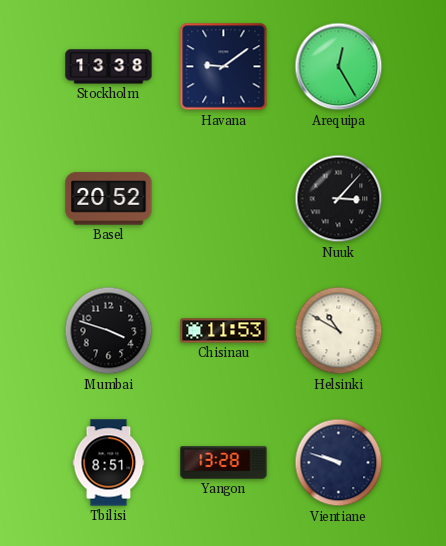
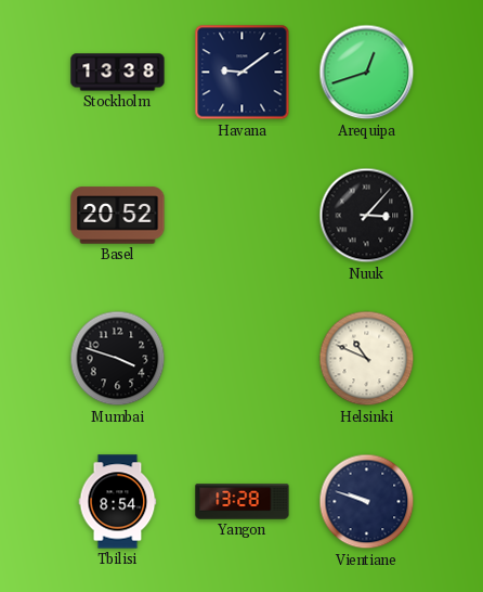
Arequipa: 12:25 -> 12:42 (367, 73)
Chisinau: 11:53 -> none (224, 331)
Helsinki: 10:50 -> 10:49 (367, 359)
Tbilisi: 8:51 -> 8:54 (118, 502)
